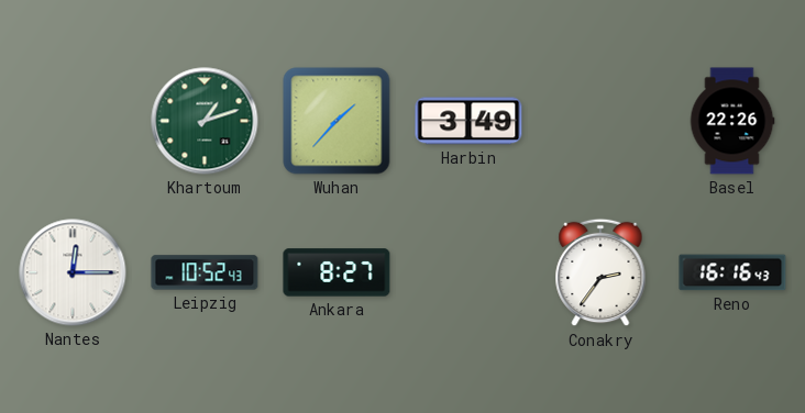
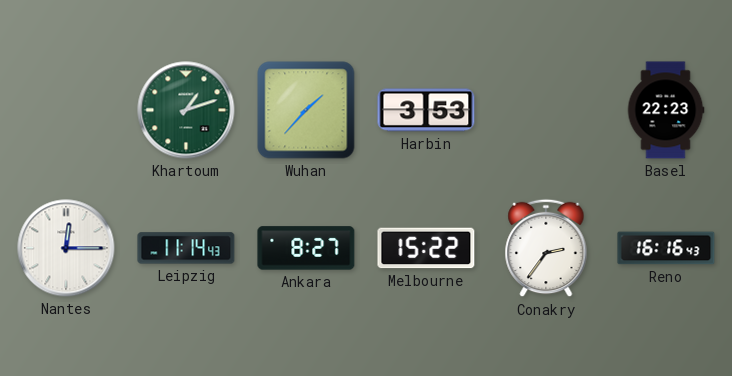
Harbin: 3:49 -> 3:53 (426, 110)
Basel: 22:26 -> 22:23 (666, 110)
Leipzig: 10:52 -> 11:14 (186, 248)
Melbourne: none -> 15:22 (426, 248)
